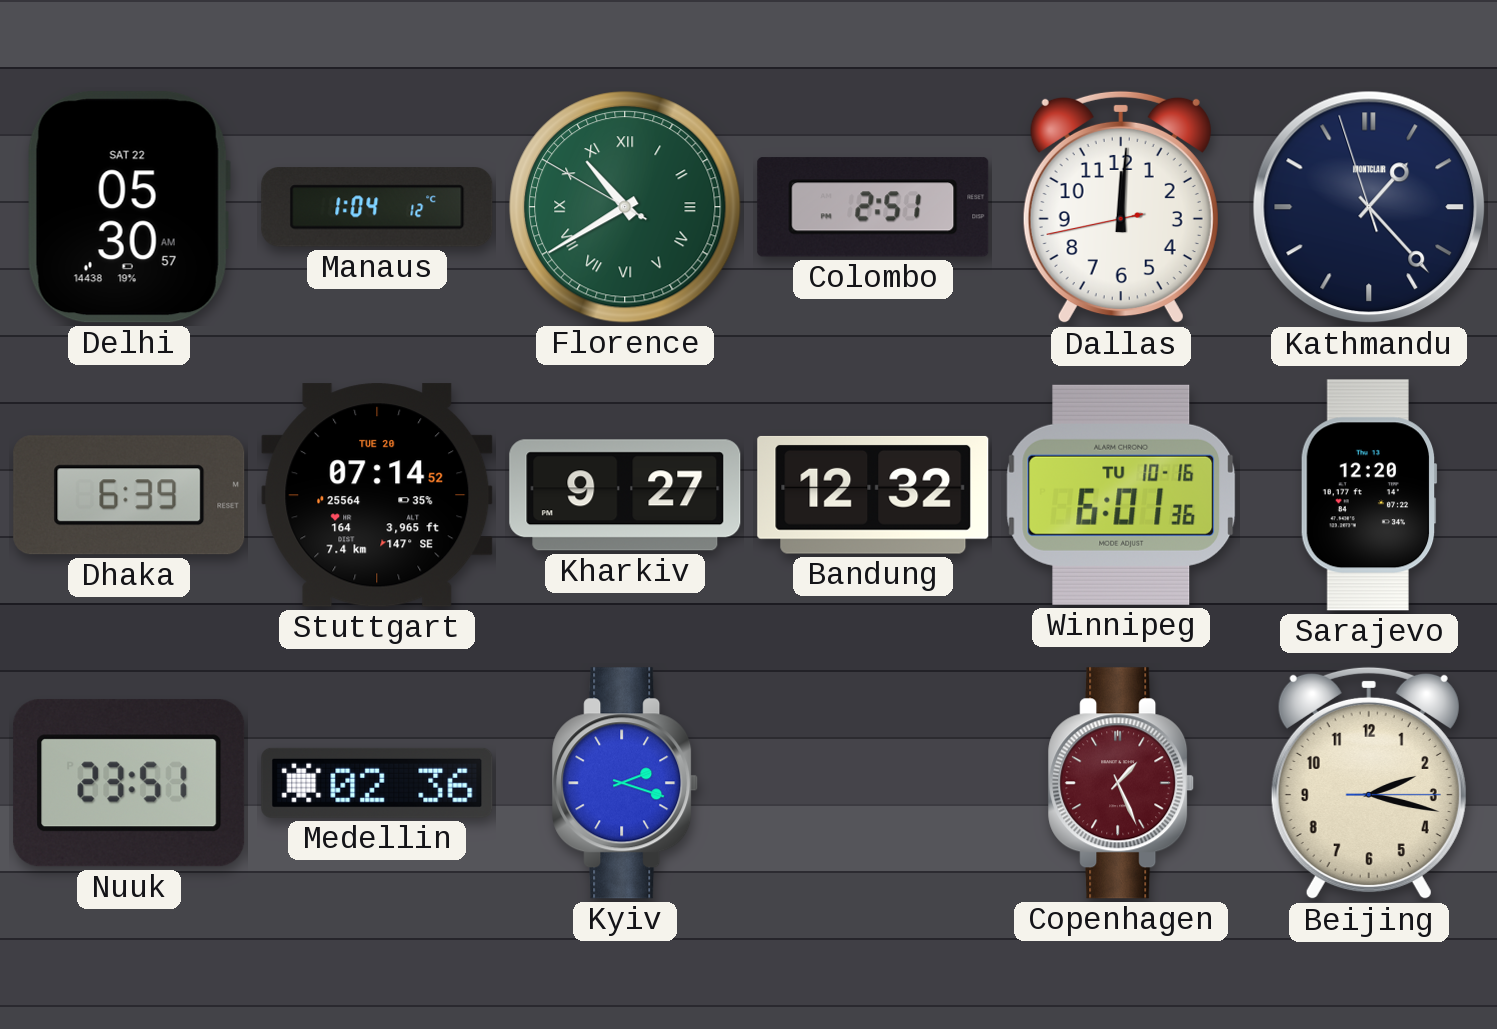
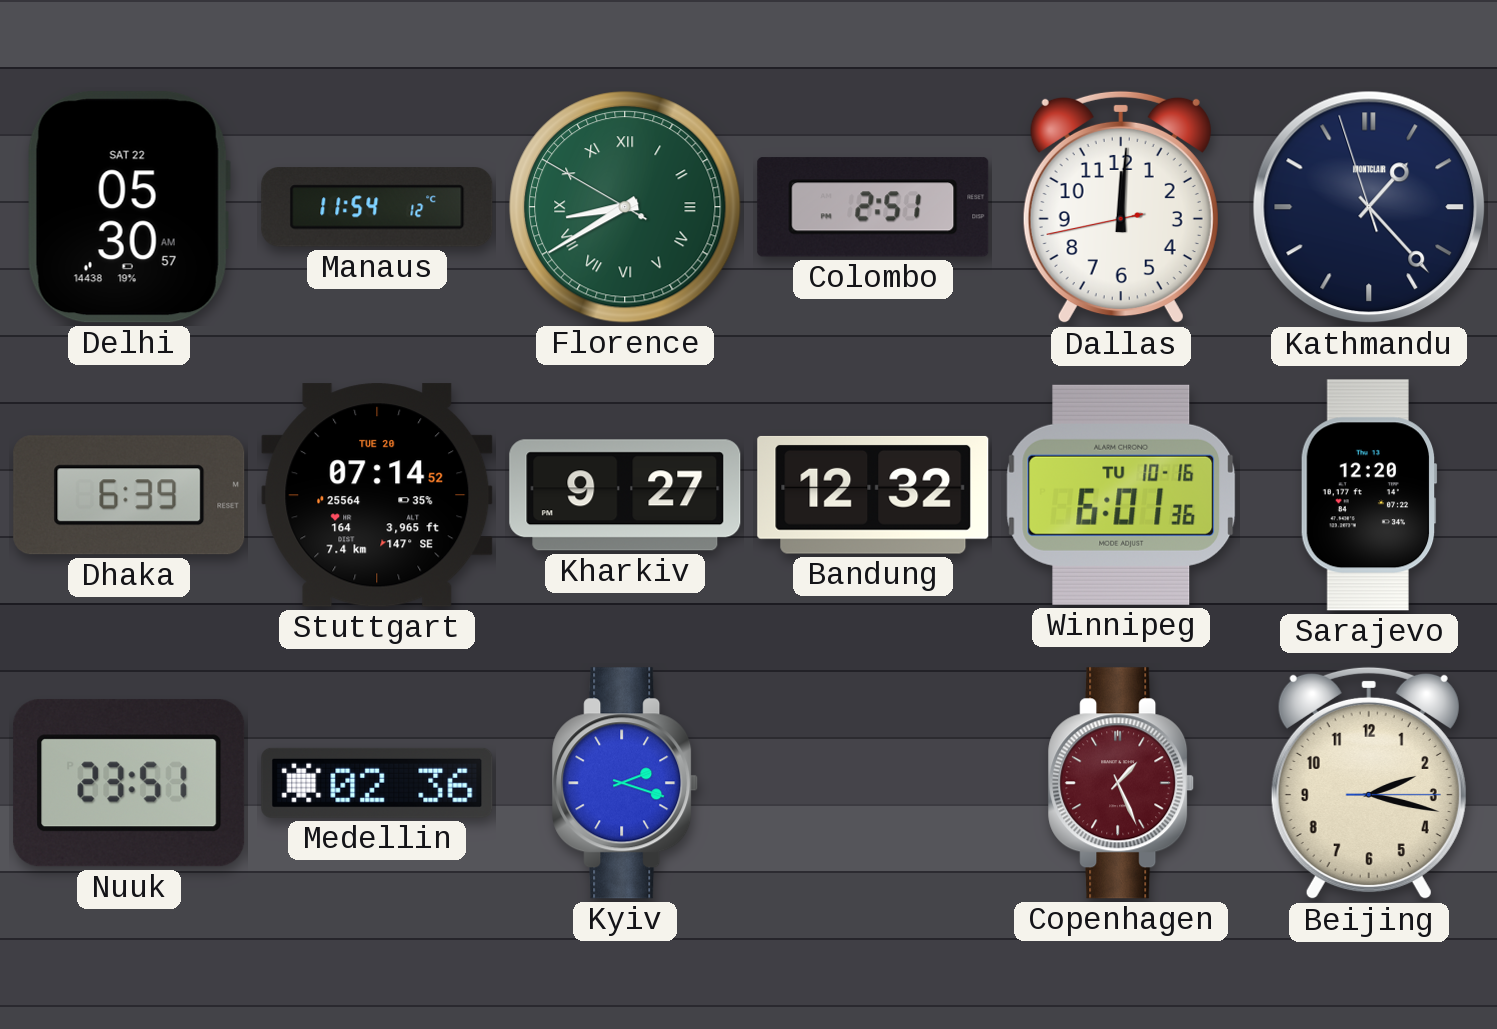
Manaus: 1:04 -> 11:54 (377, 207)
Florence: 10:39 -> 8:39 (625, 207)
